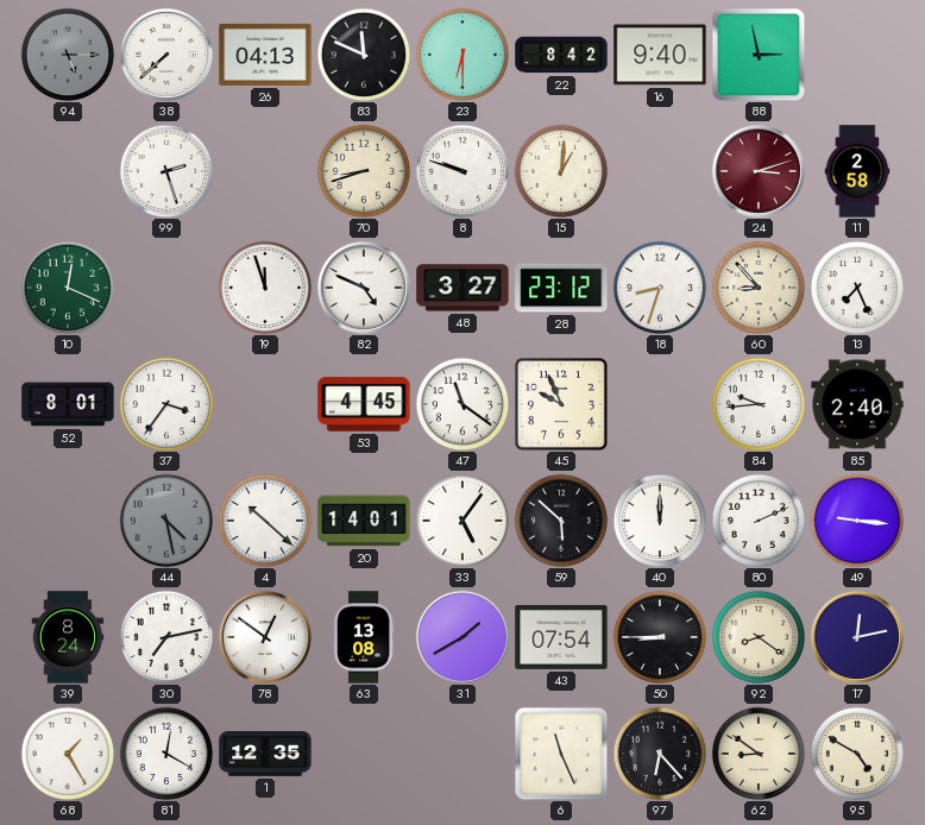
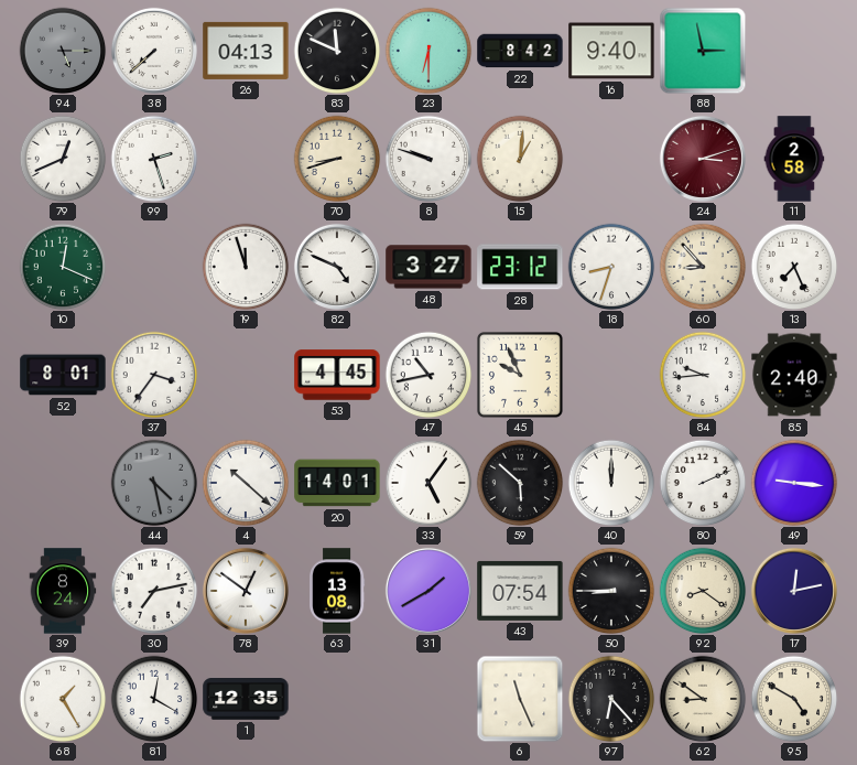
79: none -> 12:41 (63, 159)
47: 11:21 -> 10:43 (428, 375)
